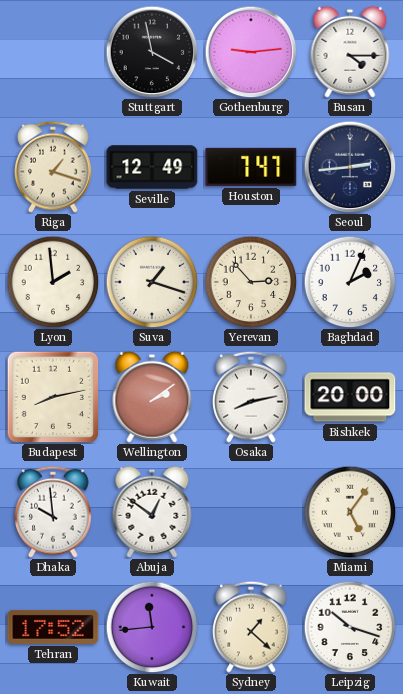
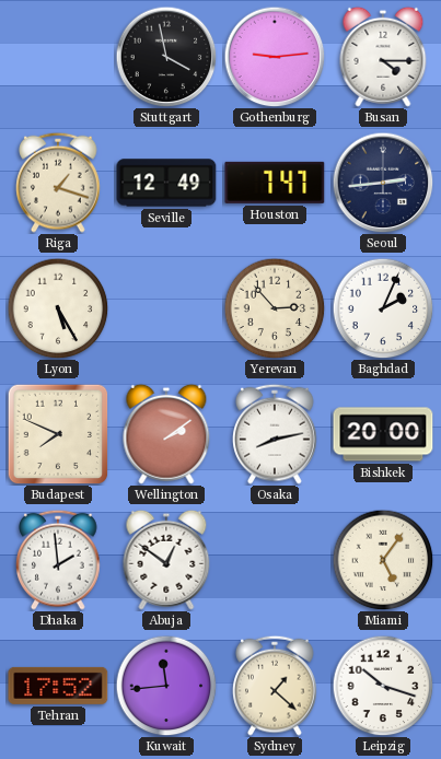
Lyon: 1:59 -> 5:25 (58, 308)
Suva: 1:18 -> none (152, 282)
Budapest: 8:13 -> 7:49 (58, 434)
Dhaka: 9:59 -> 1:59 (58, 560)
